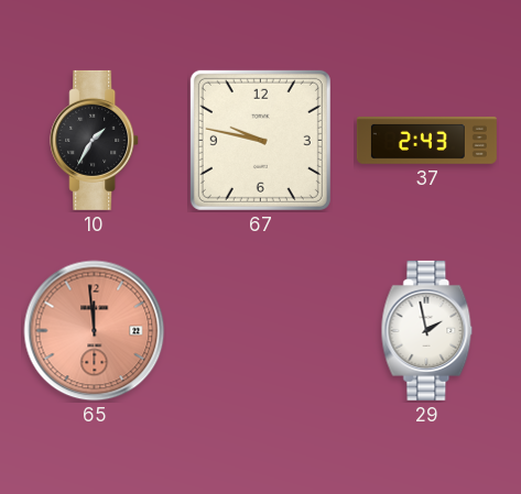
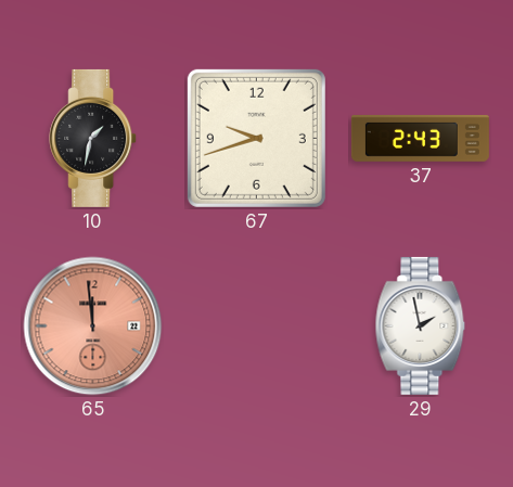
10: 1:35 -> 1:32 (93, 138)
67: 9:47 -> 9:42 (256, 138)
